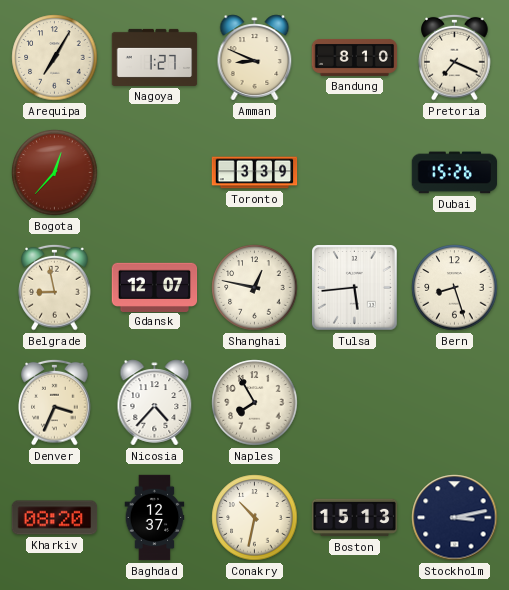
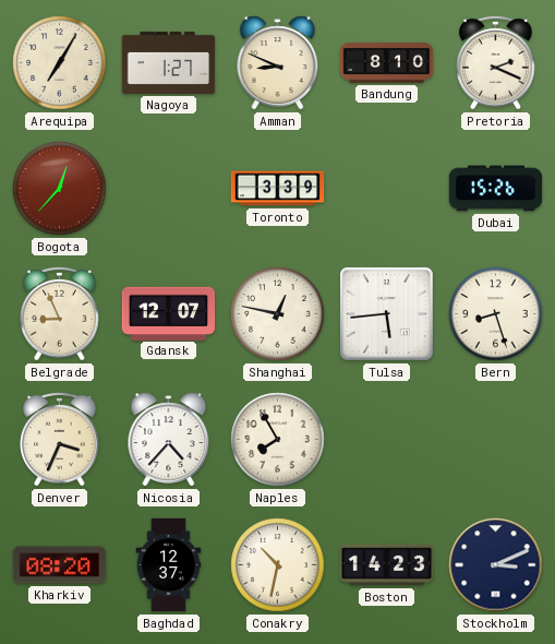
Pretoria: 7:19 -> 2:19 (496, 62)
Belgrade: 8:58 -> 8:56 (60, 313)
Boston: 15:13 -> 14:23 (387, 565)
Stockholm: 3:13 -> 3:11 (496, 565)
